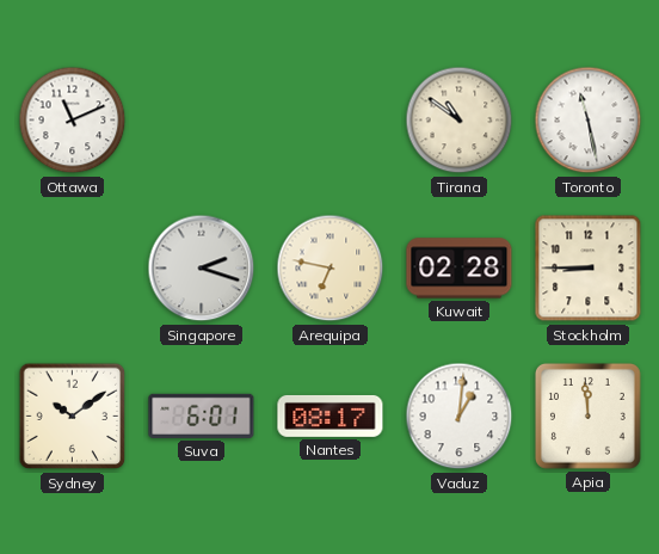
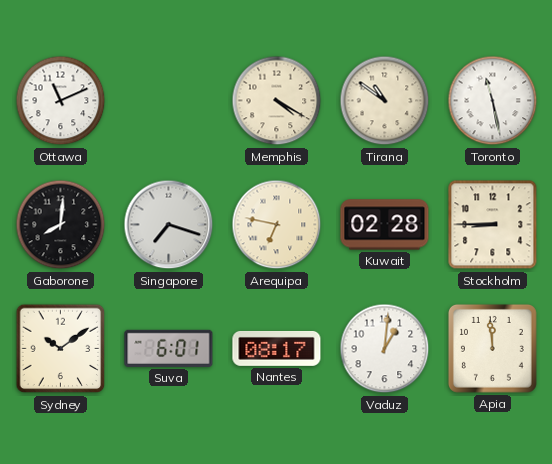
Memphis: none -> 4:20 (277, 101)
Gaborone: none -> 8:01 (61, 225)
Singapore: 2:18 -> 7:18 (169, 225)
